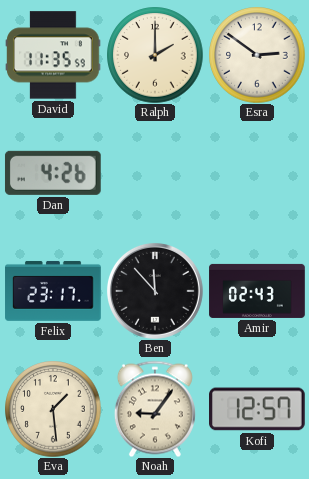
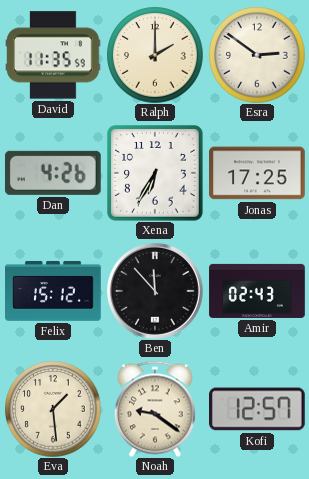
Xena: none -> 6:35 (156, 174)
Jonas: none -> 17:25 (257, 173)
Felix: 23:17 -> 15:12 (53, 291)
Noah: 9:06 -> 9:21 (155, 409)
